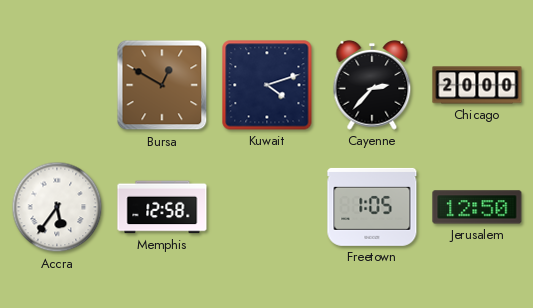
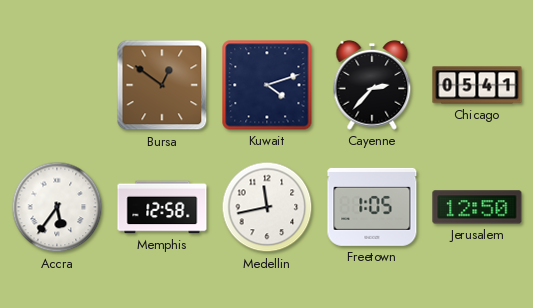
Bursa: 12:50 -> 12:51 (162, 85)
Chicago: 20:00 -> 05:41 (477, 85)
Medellin: none -> 11:43 (267, 207)
